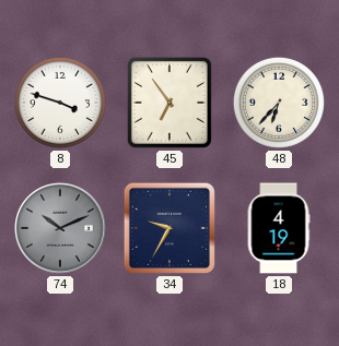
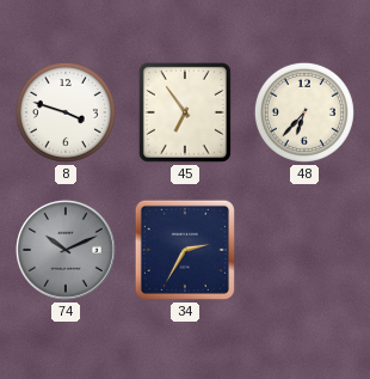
34: 9:35 -> 2:35 (185, 250)
18: 4:19 -> none (279, 228)
